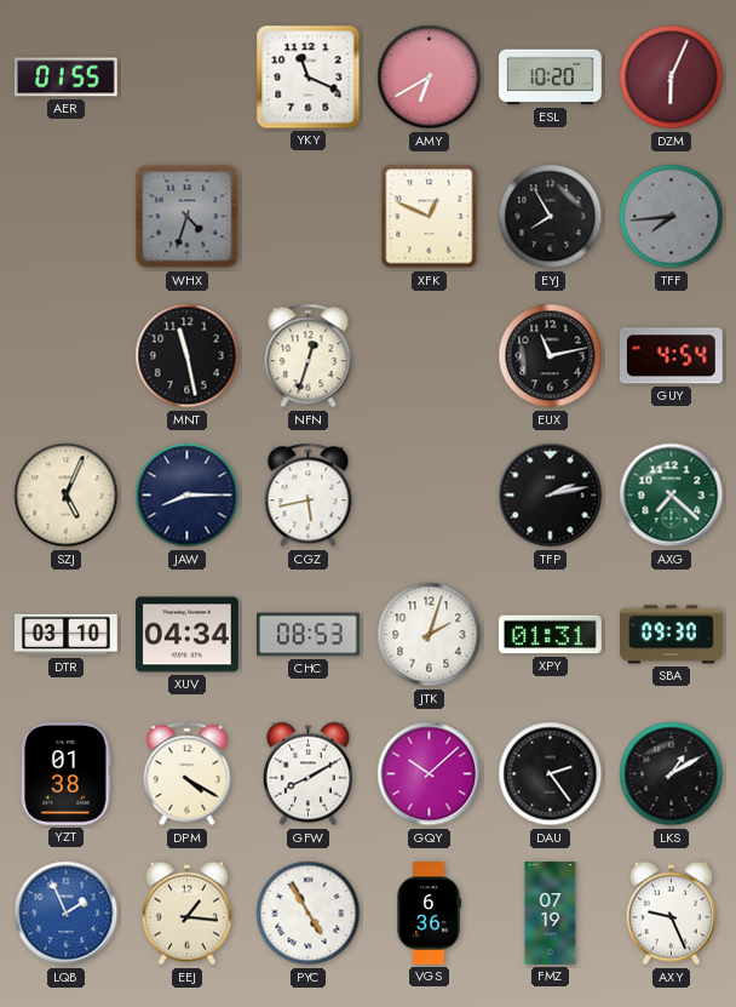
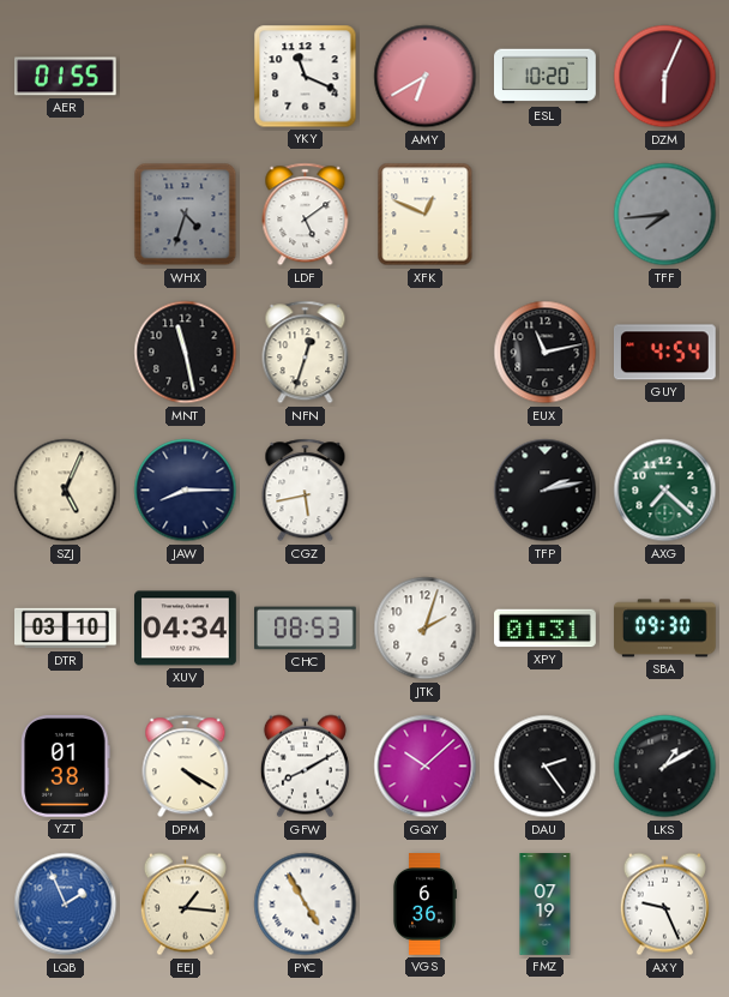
LDF: none -> 5:09 (306, 215)
EYJ: 7:55 -> none (551, 217)
